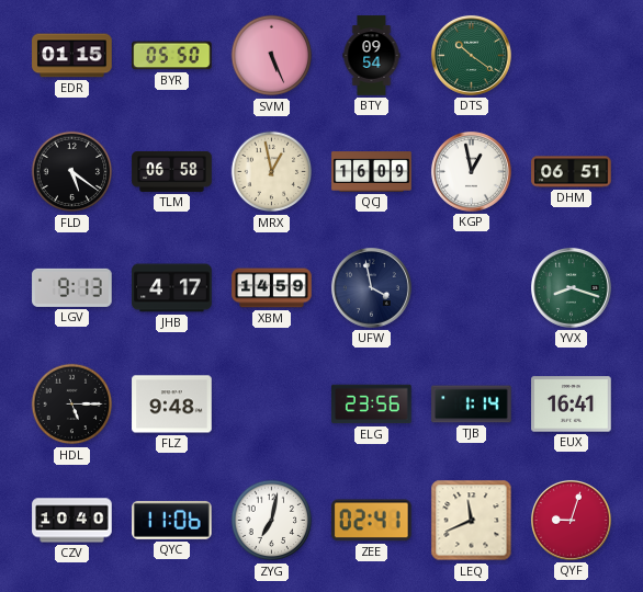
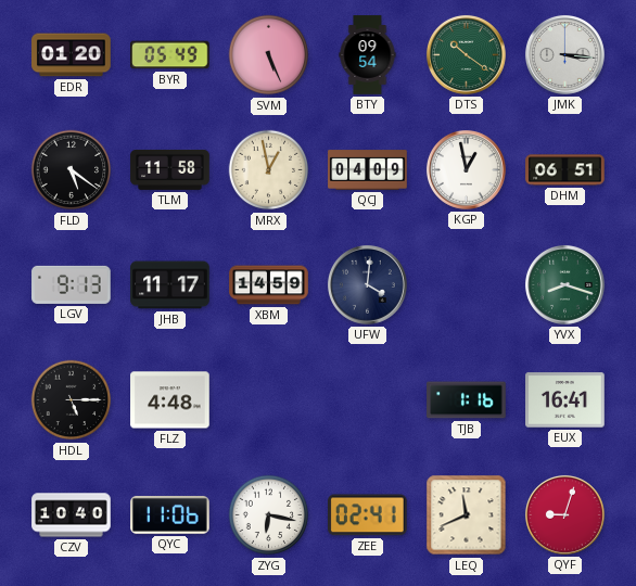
EDR: 01:15 -> 01:20 (72, 55)
BYR: 05:50 -> 05:49 (170, 55)
JMK: none -> 3:16 (564, 54)
TLM: 06:58 -> 11:58 (170, 169)
QCJ: 16:09 -> 04:09 (368, 170)
JHB: 4:17 -> 11:17 (170, 285)
UFW: 3:58 -> 4:01 (367, 284)
FLZ: 9:48 -> 4:48 (170, 400)
ELG: 23:56 -> none (372, 405)
TJB: 1:14 -> 1:16 (467, 400)
ZYG: 7:02 -> 6:17 (269, 515)
